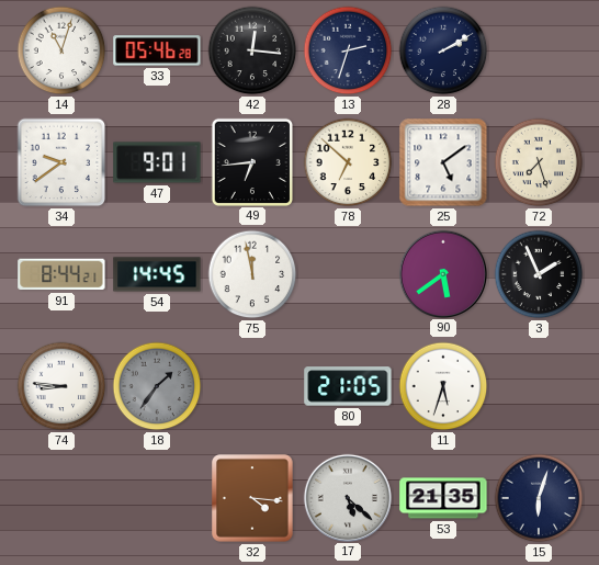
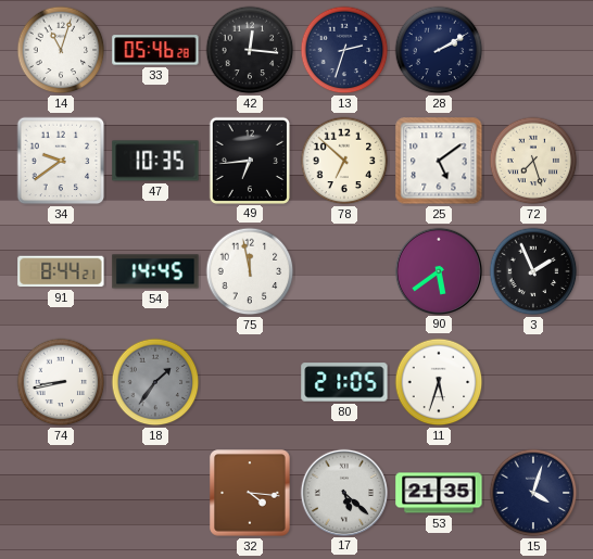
47: 9:01 -> 10:35 (155, 161)
74: 8:46 -> 8:43 (61, 382)
15: 6:03 -> 4:03 (533, 493)
